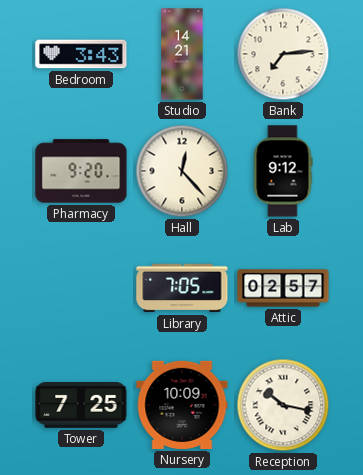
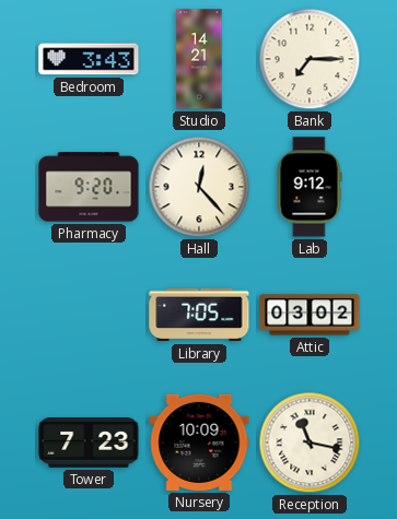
Bank: 7:14 -> 7:15 (310, 59)
Attic: 02:57 -> 03:02 (310, 315)
Tower: 7:25 -> 7:23 (89, 444)
Reception: 10:17 -> 11:17 (310, 443)
